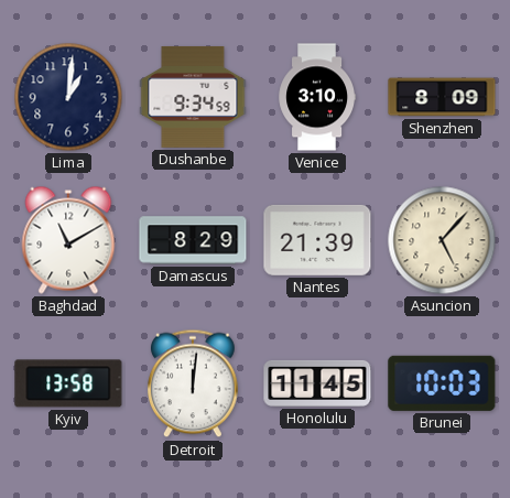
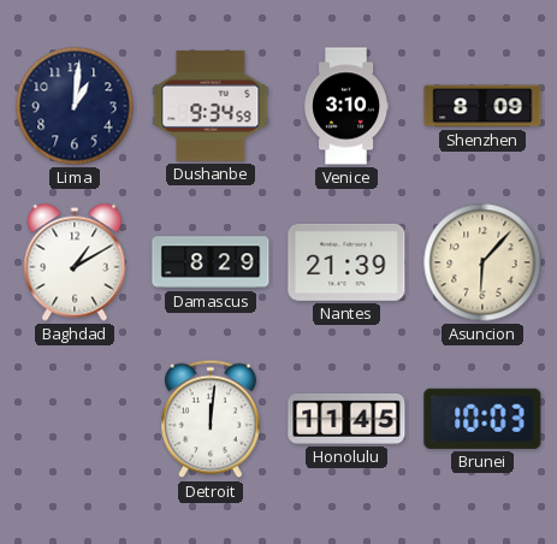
Baghdad: 11:10 -> 1:10 (75, 262)
Asuncion: 5:07 -> 6:07 (482, 262)
Kyiv: 13:58 -> none (68, 383)
